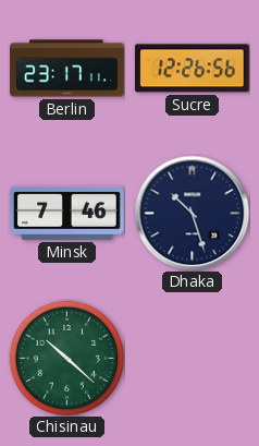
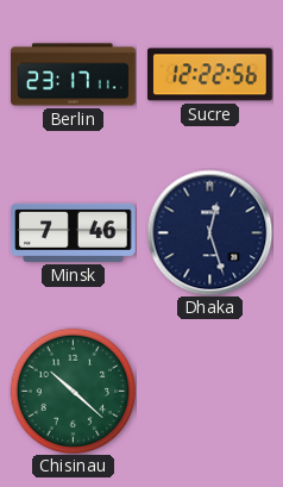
Sucre: 12:26 -> 12:22 (210, 75)
Dhaka: 10:27 -> 12:27 (209, 232)
